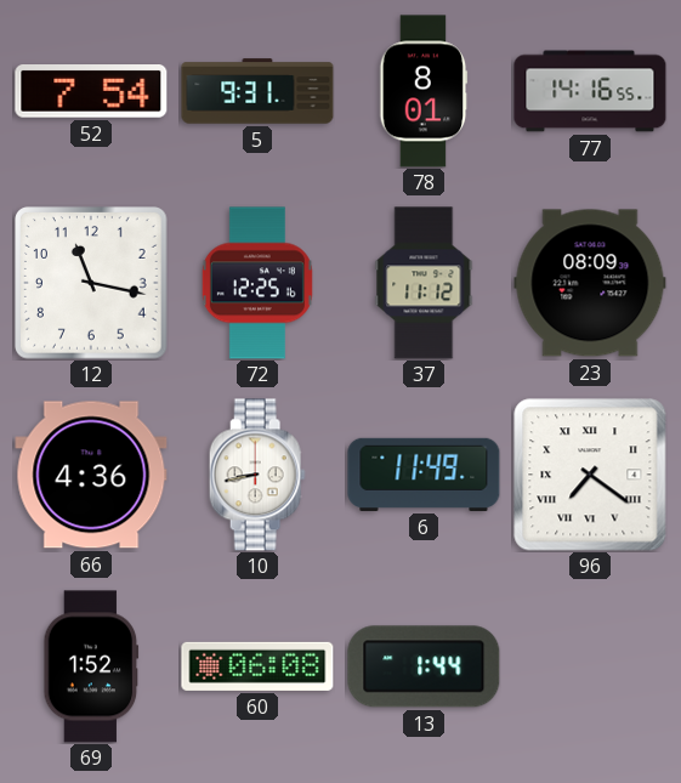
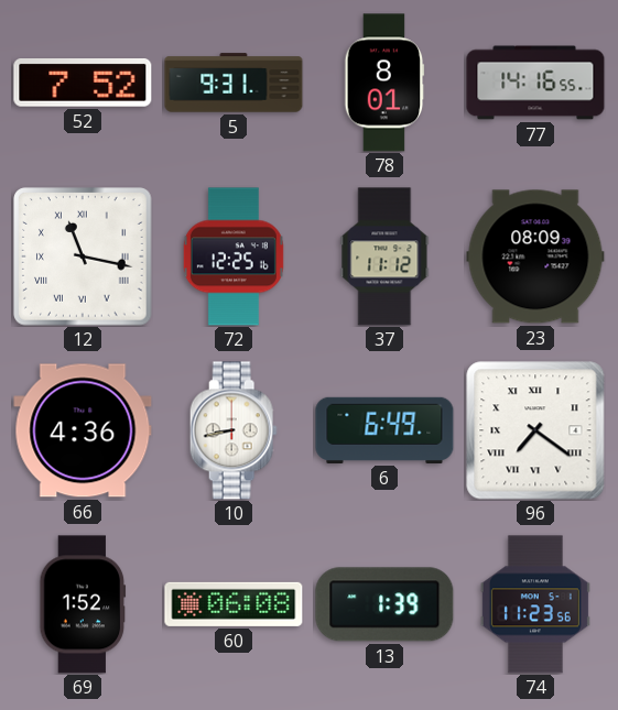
52: 7:54 -> 7:52 (83, 84)
12 numerals: Arabic -> Roman (83, 256)
6: 11:49 -> 6:49 (384, 430)
13: 1:44 -> 1:39 (384, 604)
74: none -> 11:23 (535, 604)
